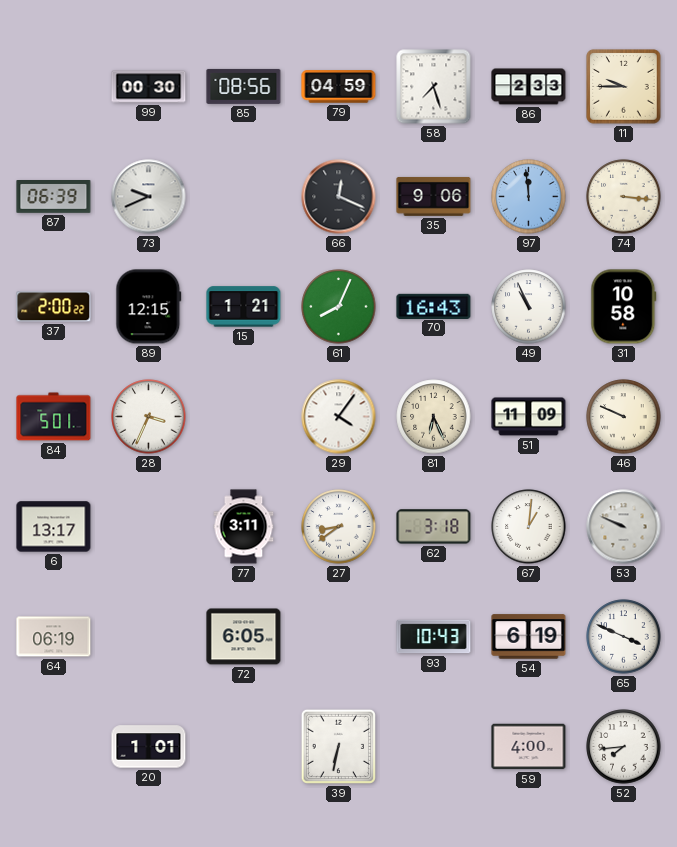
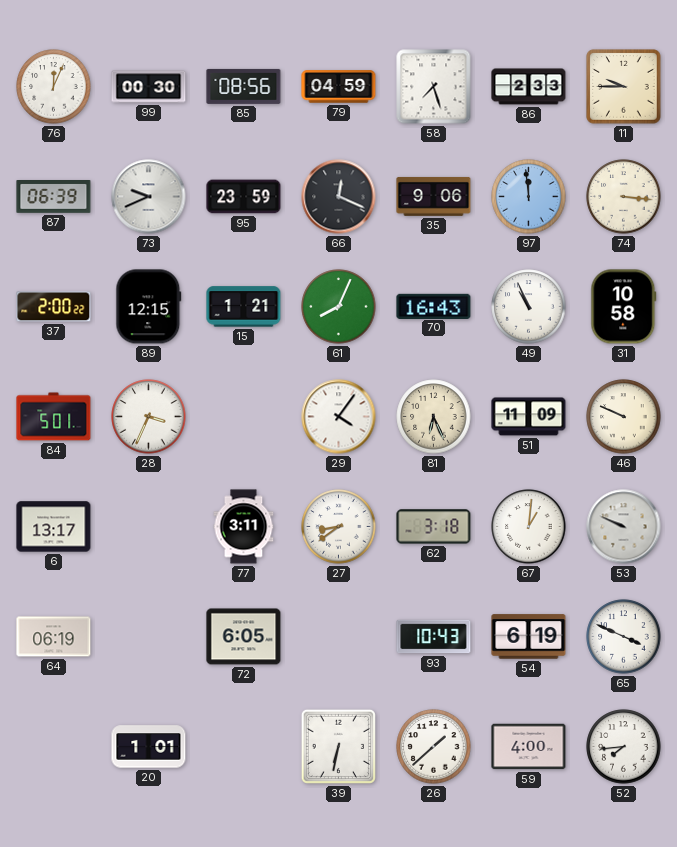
76: none -> 12:04 (54, 87)
95: none -> 23:59 (244, 197)
26: none -> 1:38 (434, 747)
